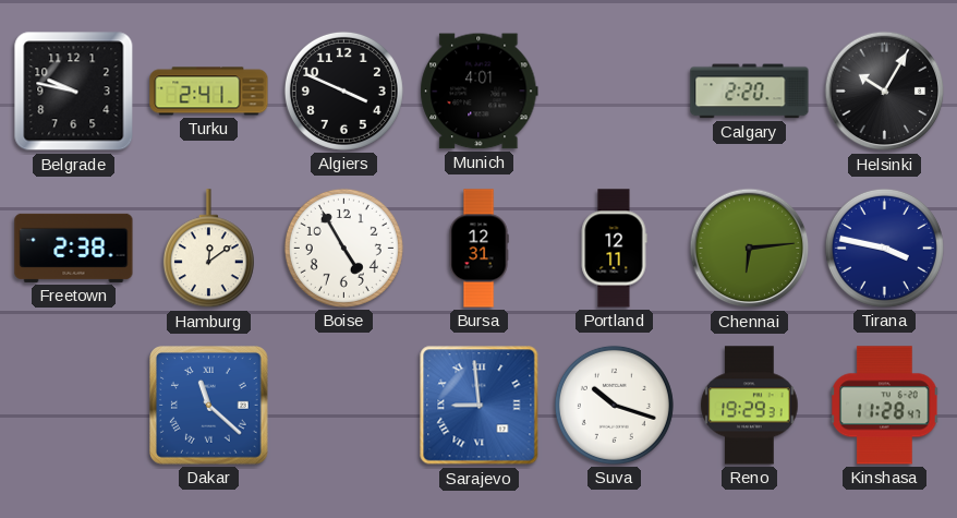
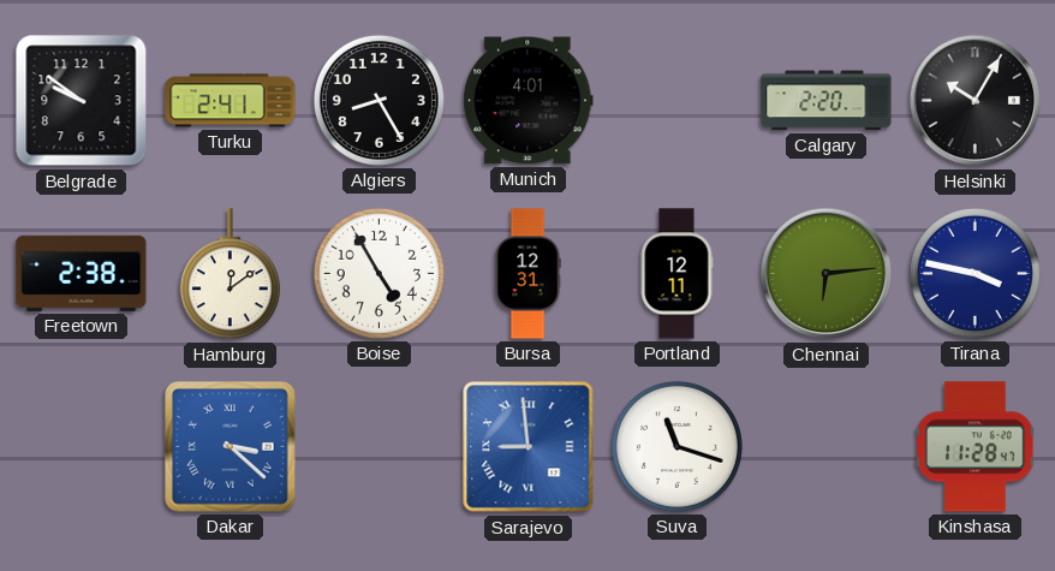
Belgrade: 9:47 -> 9:51 (82, 101)
Algiers: 3:49 -> 8:25 (379, 100)
Dakar: 11:22 -> 3:22 (231, 447)
Suva: 10:18 -> 11:18 (676, 446)
Reno: 19:29 -> none (750, 406)
